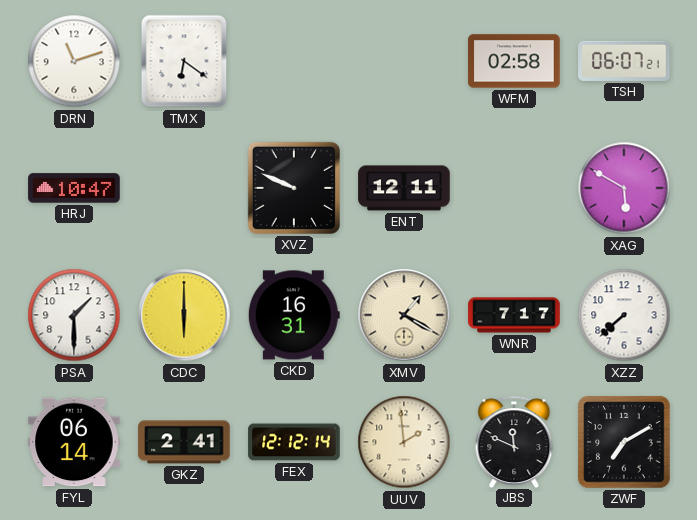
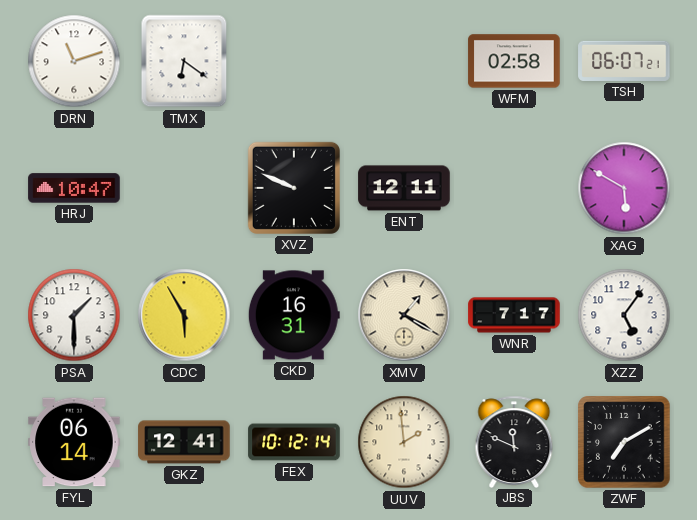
CDC: 6:00 -> 5:55 (184, 315)
XZZ: 7:38 -> 5:06 (624, 315)
GKZ: 2:41 -> 12:41 (184, 442)
FEX: 12:12 -> 10:12 (294, 442)
